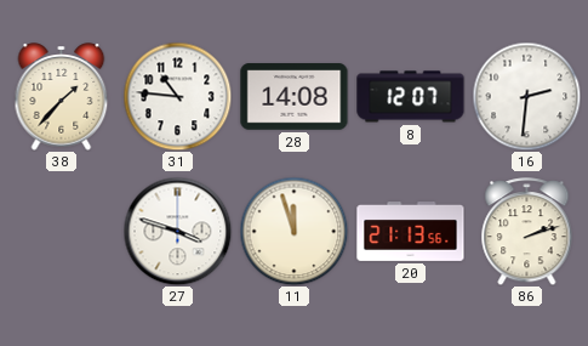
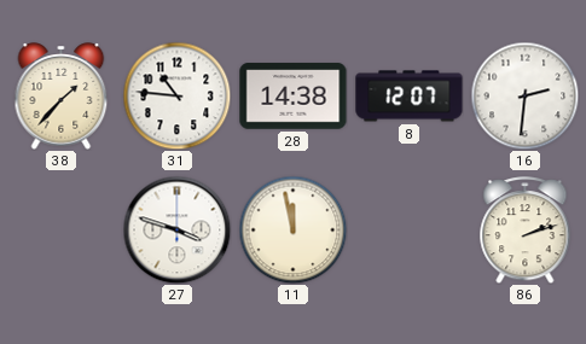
28: 14:08 -> 14:38 (294, 97)
11: 11:57 -> 11:58 (292, 229)
20: 21:13 -> none (411, 232)
